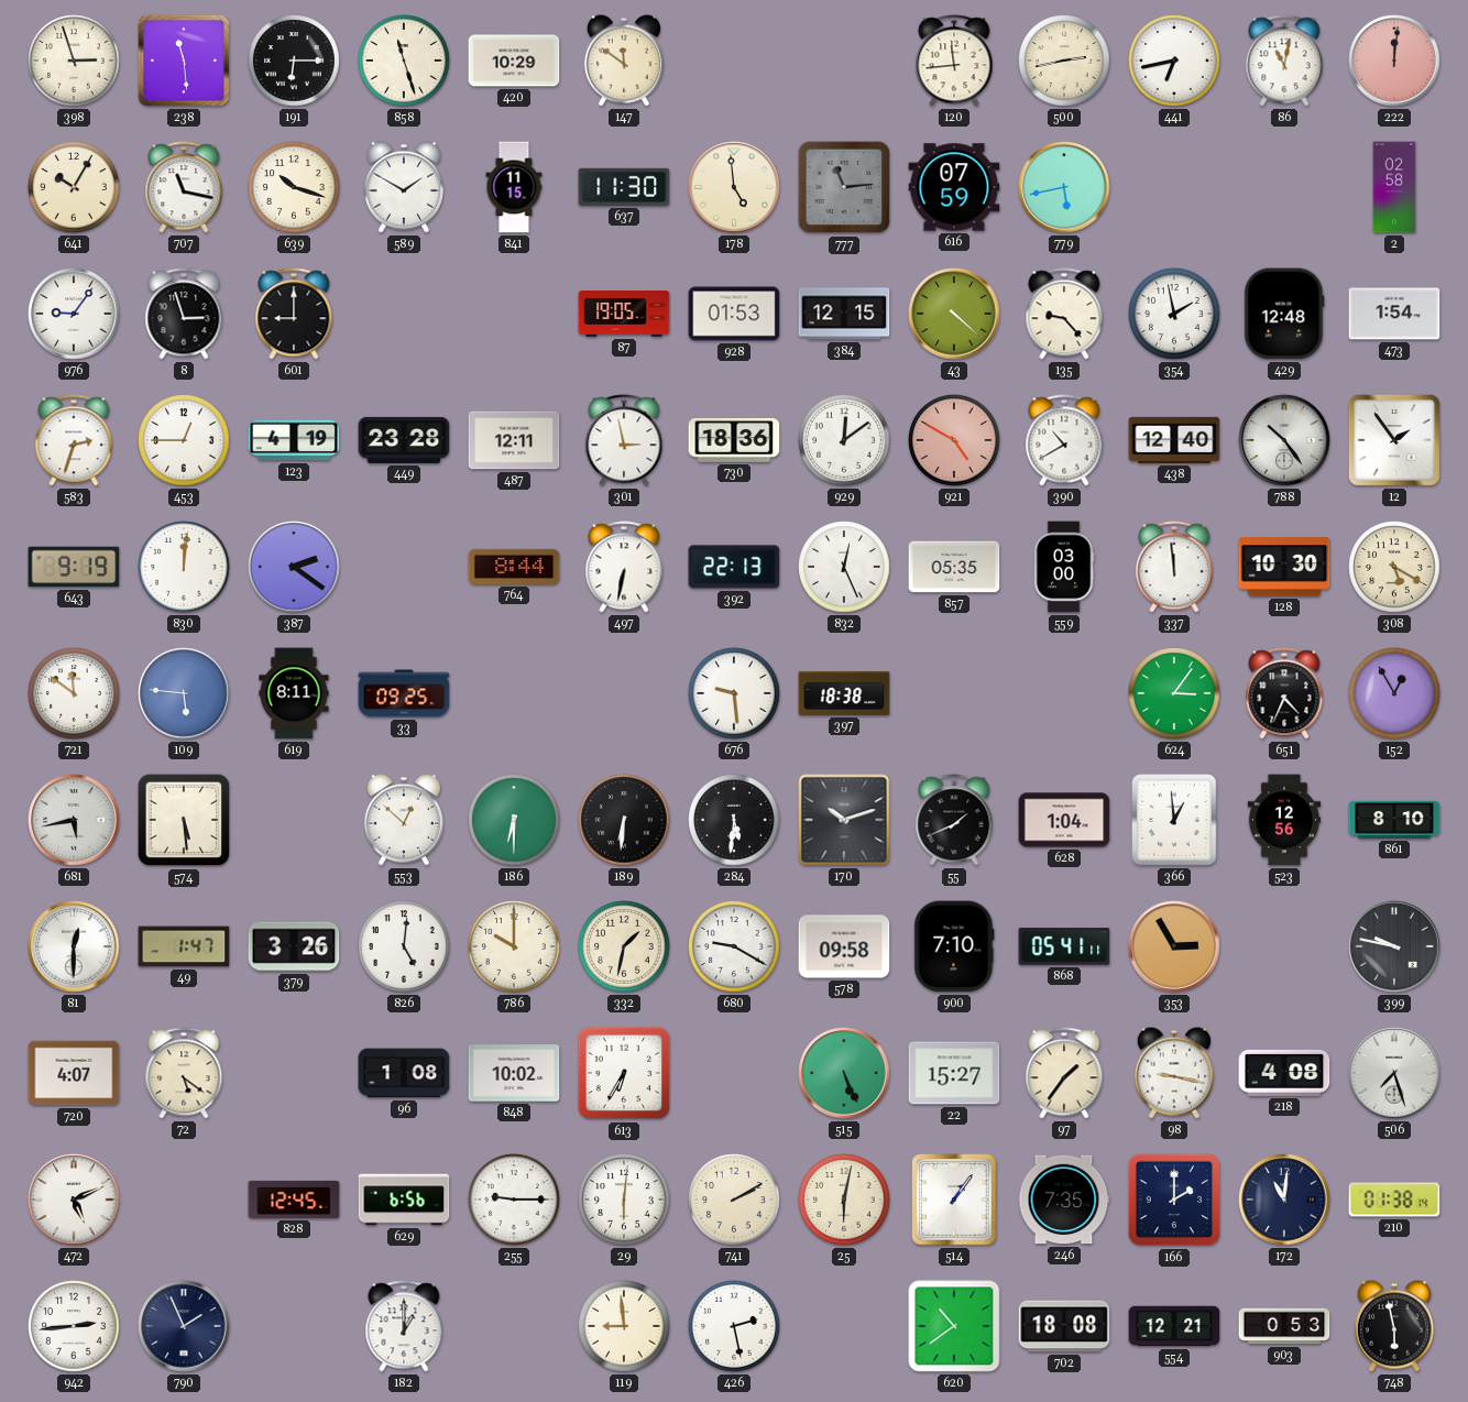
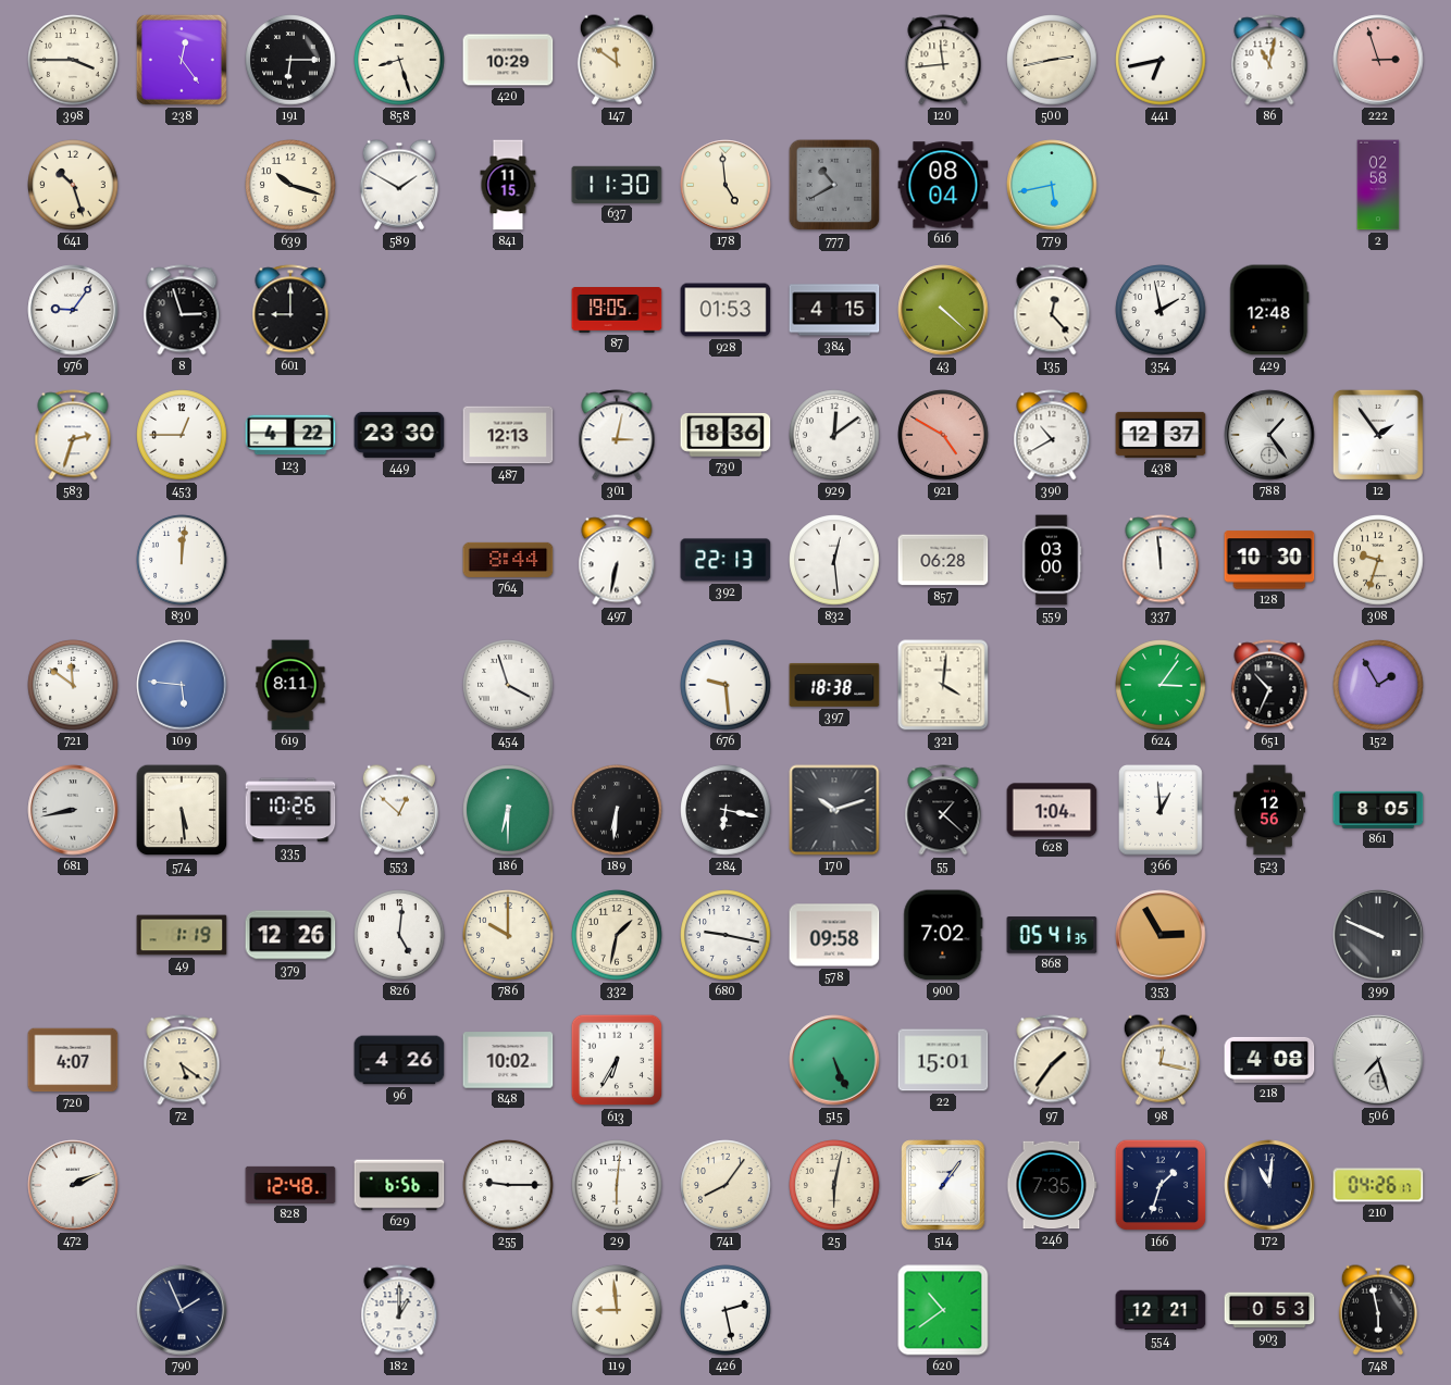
398: 2:57 -> 3:45 (73, 60)
238: 11:29 -> 12:24 (182, 60)
858: 11:27 -> 8:27 (399, 60)
222: 12:01 -> 2:57 (1378, 60)
641: 10:05 -> 10:27 (73, 185)
707: 11:17 -> none (184, 187)
777: 11:14 -> 10:40 (834, 185)
616: 07:59 -> 08:04 (943, 185)
384: 12:15 -> 4:15 (834, 310)
135: 9:23 -> 12:23 (1052, 310)
473: 1:54 -> none (1394, 314)
123: 4:19 -> 4:22 (290, 435)
449: 23:28 -> 23:30 (399, 435)
487: 12:11 -> 12:13 (508, 435)
301: 2:58 -> 3:02 (617, 435)
438: 12:40 -> 12:37 (1161, 435)
788: 10:24 -> 1:24 (1269, 435)
643: 9:19 -> none (74, 567)
387: 2:21 -> none (294, 567)
832: 12:26 -> 12:29 (834, 560)
857: 05:35 -> 06:28 (943, 560)
308: 5:20 -> 9:33 (1378, 560)
33: 09:25 -> none (404, 693)
454: none -> 3:57 (508, 685)
321: none -> 4:01 (943, 685)
651: 4:34 -> 10:34 (1269, 685)
152: 12:55 -> 1:55 (1378, 685)
681: 5:43 -> 8:43 (73, 810)
335: none -> 10:26 (290, 810)
284: 5:31 -> 6:17 (725, 810)
55: 1:41 -> 1:22 (943, 810)
861: 8:10 -> 8:05 (1378, 810)
81: 12:30 -> none (74, 946)
49: 1:47 -> 1:19 (182, 935)
379: 3:26 -> 12:26 (290, 935)
680: 9:20 -> 9:17 (725, 935)
900: 7:10 -> 7:02 (943, 935)
868: 05:41:11 -> 05:41:35 (1052, 935)
399: 9:47 -> 9:49 (1378, 935)
96: 1:08 -> 4:26 (399, 1060)
22: 15:27 -> 15:01 (943, 1060)
98: 9:17 -> 12:17 (1161, 1060)
472: 5:11 -> 2:11 (73, 1185)
828: 12:45 -> 12:48 (290, 1185)
741: 2:10 -> 8:06 (725, 1185)
166: 2:00 -> 1:33 (1161, 1185)
210: 01:38 -> 04:26 (1378, 1185)
942: 2:44 -> none (74, 1326)
702: 18:08 -> none (1064, 1326)
